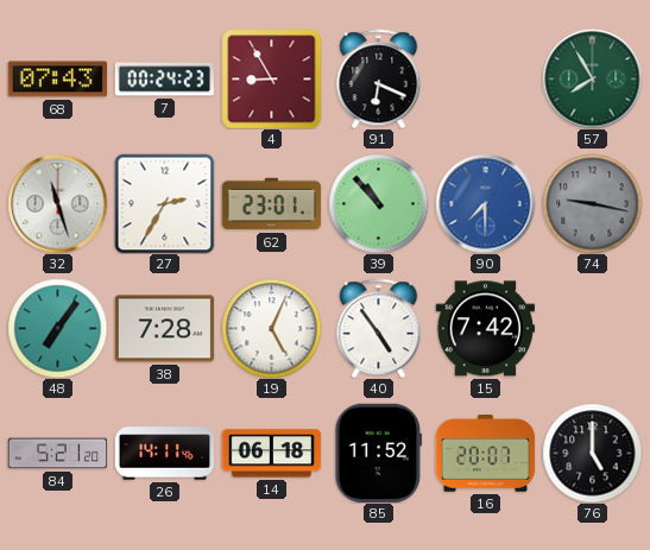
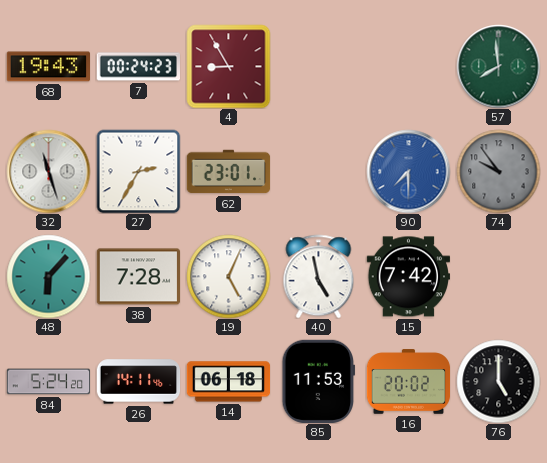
68: 07:43 -> 19:43 (48, 67)
91: 6:19 -> none (379, 78)
57: 7:55 -> 7:59 (498, 66)
39: 10:53 -> none (378, 203)
74: 9:17 -> 9:54 (498, 171)
48: 7:06 -> 6:07 (48, 276)
40: 4:54 -> 4:58 (319, 276)
84: 5:21 -> 5:24 (48, 382)
85: 11:52 -> 11:53 (319, 381)
16: 20:07 -> 20:02 (408, 382)
